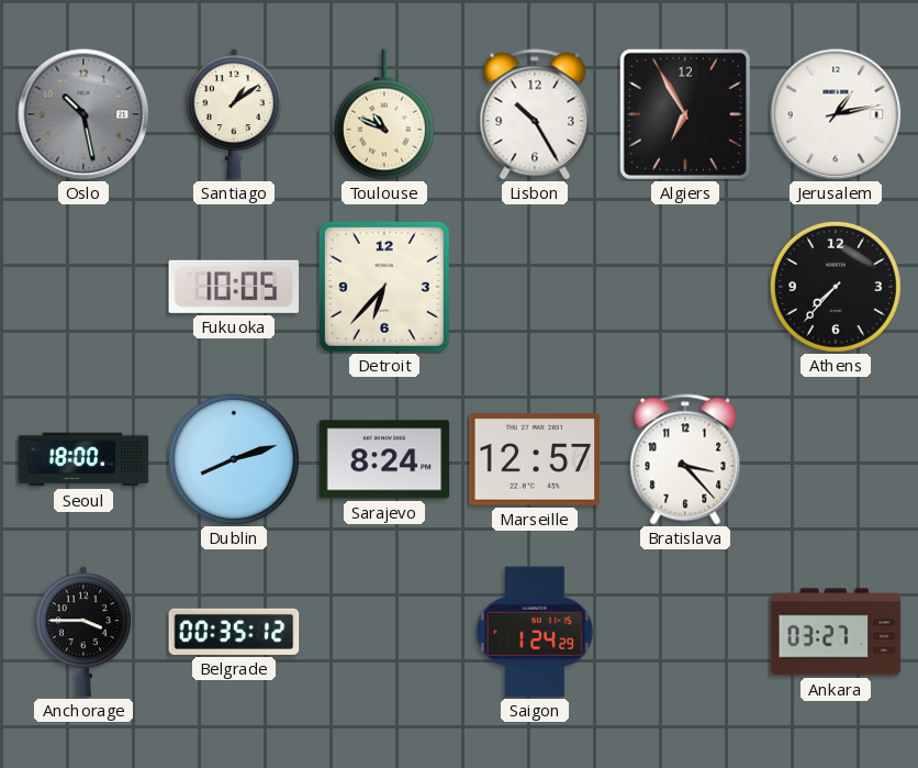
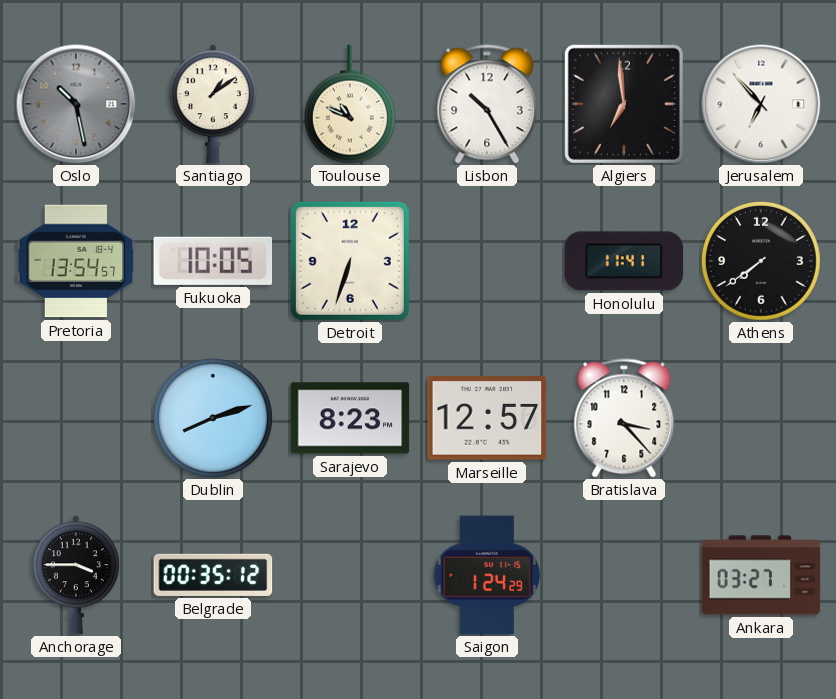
Algiers: 6:55 -> 6:59 (624, 104)
Jerusalem: 1:13 -> 6:53 (761, 104)
Pretoria: none -> 13:54 (76, 261)
Detroit: 6:37 -> 6:33 (350, 261)
Honolulu: none -> 11:41 (624, 261)
Athens: 7:37 -> 7:39 (761, 261)
Seoul: 18:00 -> none (83, 459)
Sarajevo: 8:24 -> 8:23 (350, 418)
